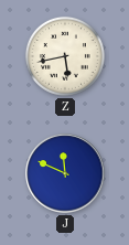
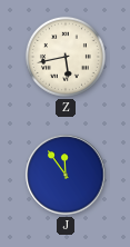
J: 11:49 -> 11:54 (66, 175)
